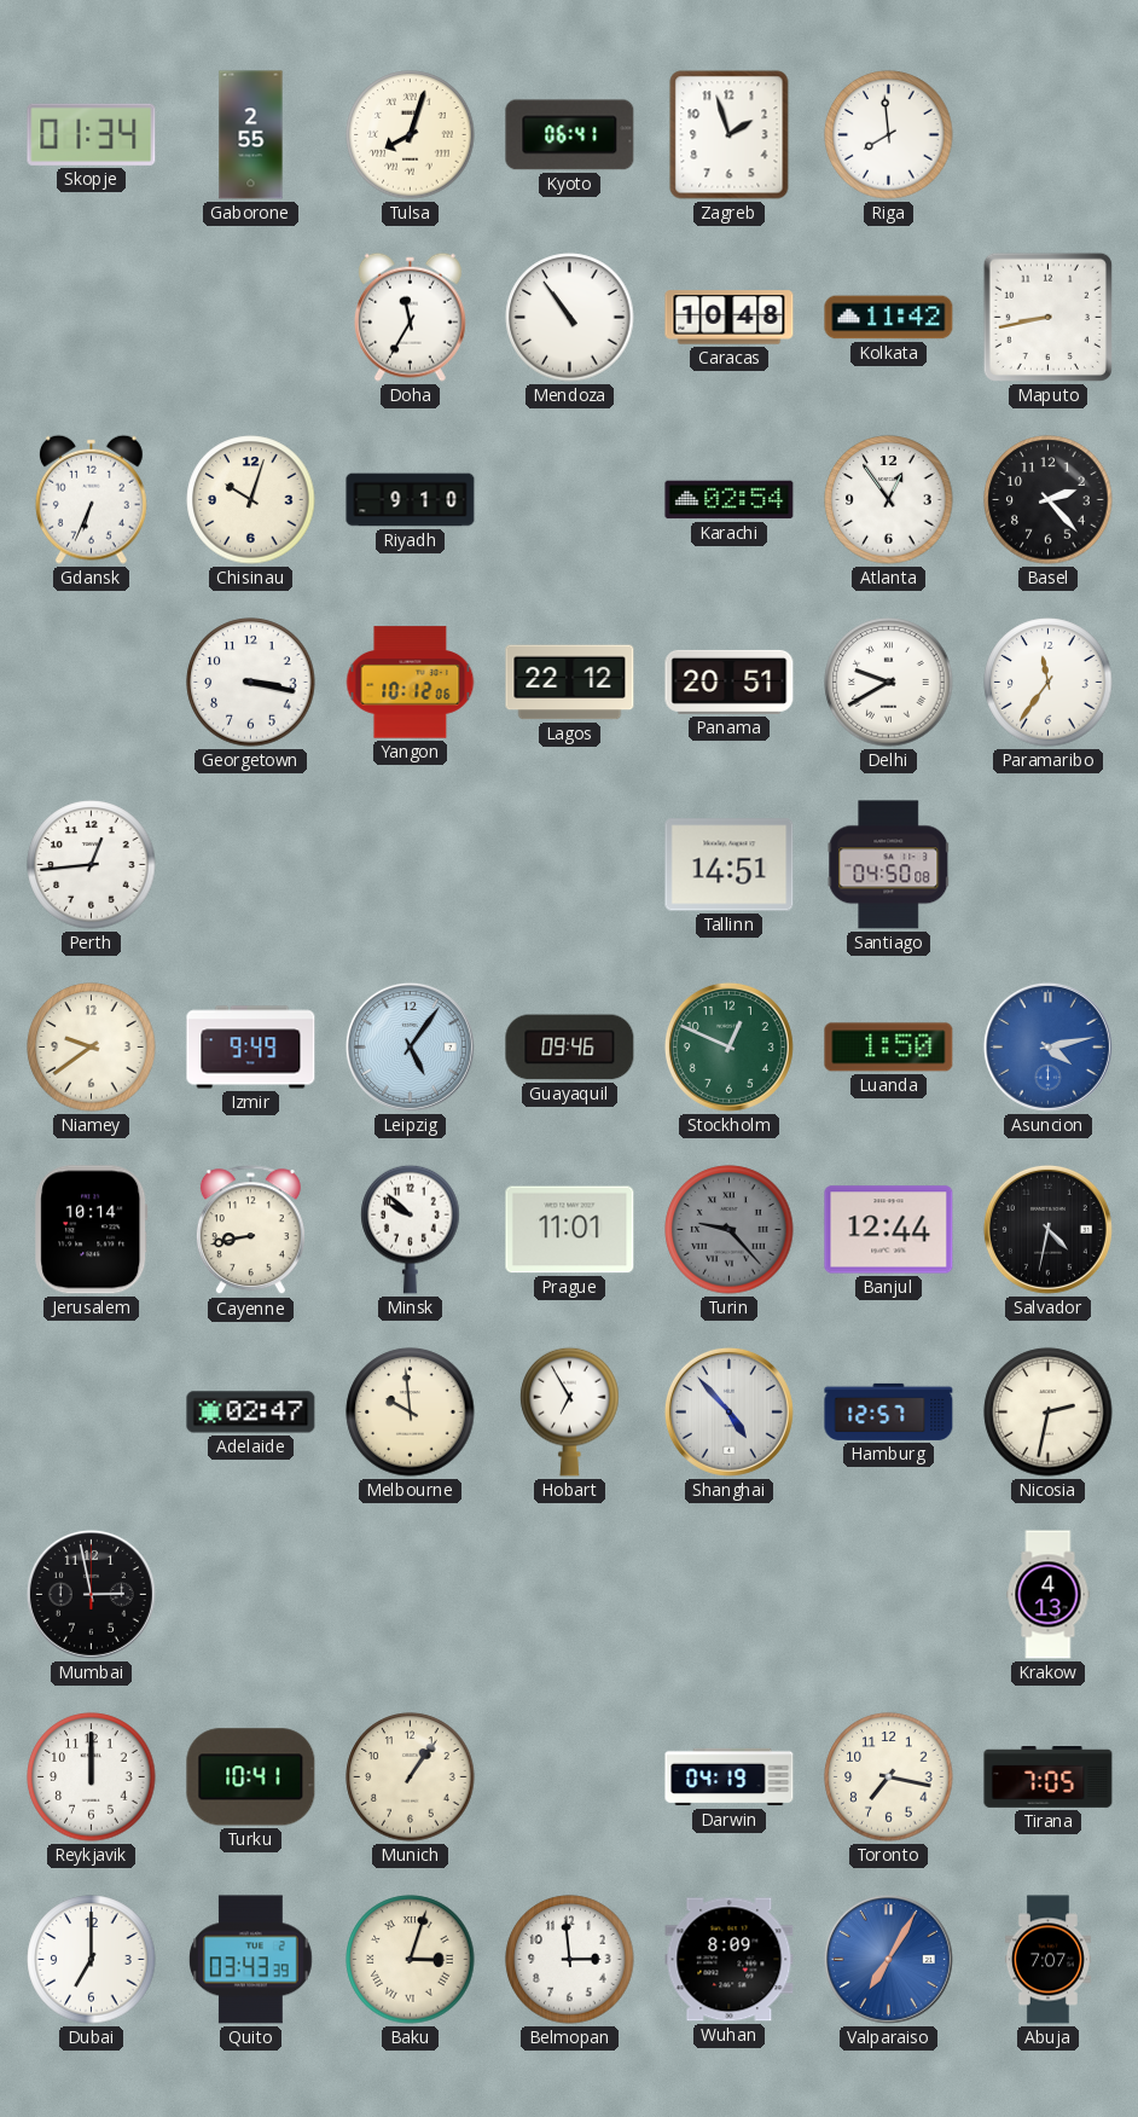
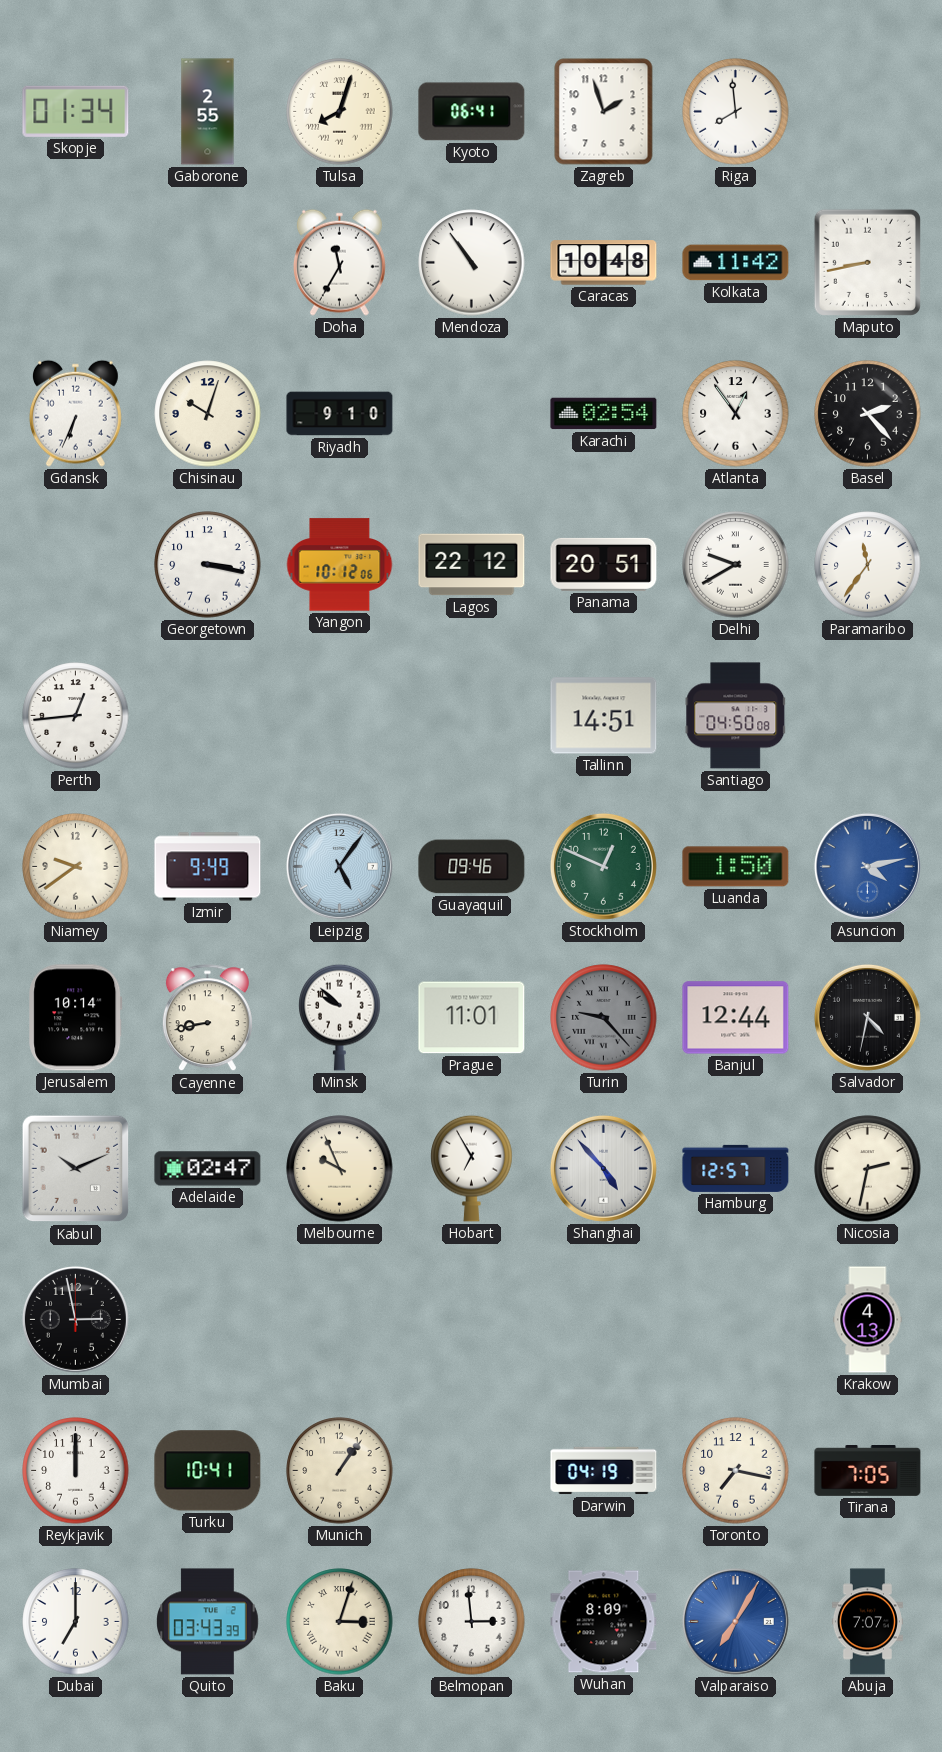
Kabul: none -> 10:11 (76, 1169)
Melbourne: 9:59 -> 9:56 (340, 1169)
